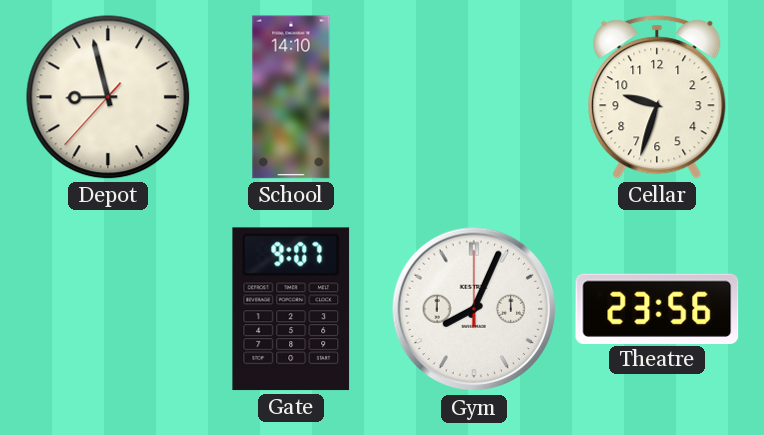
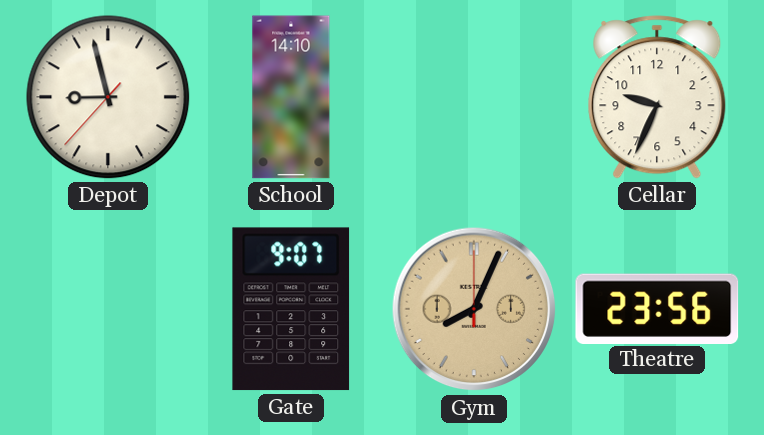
Cellar: 9:33 -> 9:34 (657, 97)
Gym dial: white -> champagne (474, 309)
